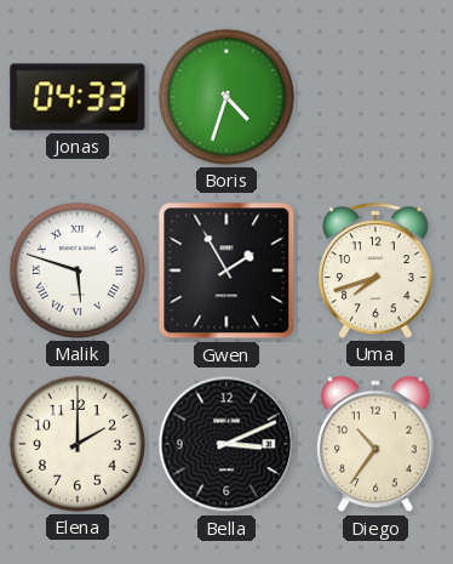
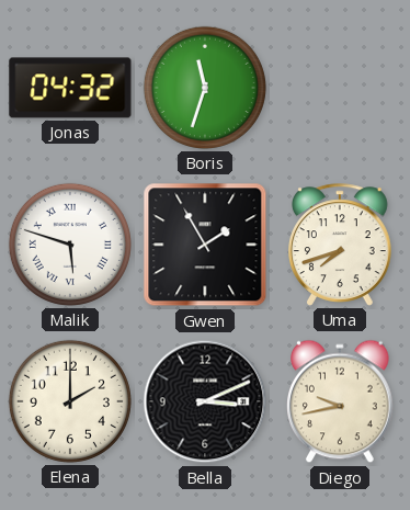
Jonas: 04:33 -> 04:32 (70, 88)
Boris: 4:33 -> 11:33 (205, 88)
Diego: 10:36 -> 9:43 (341, 401)
